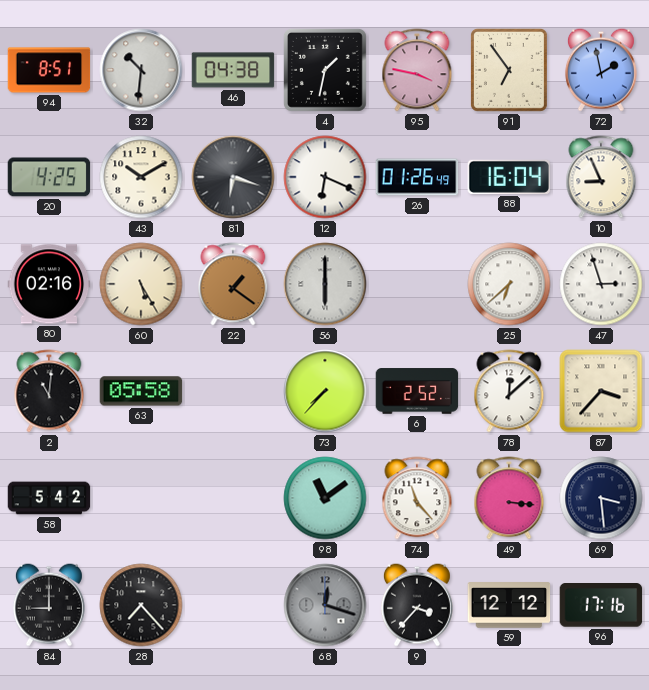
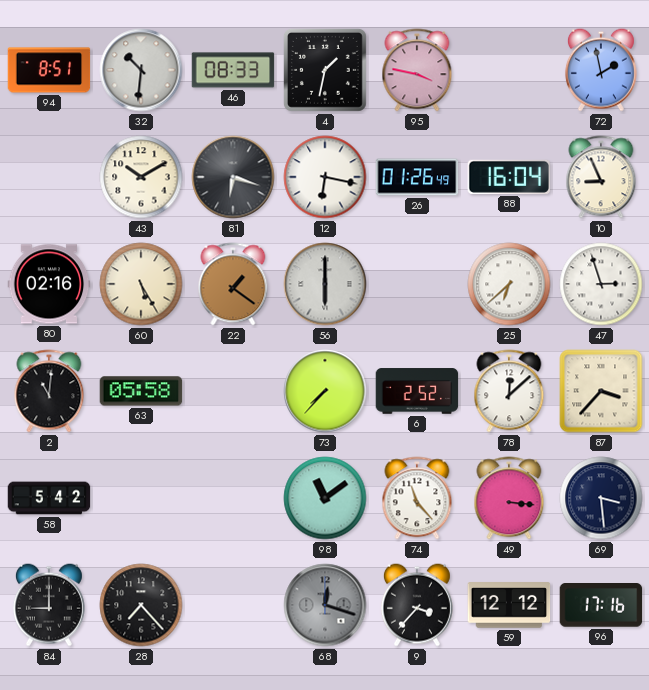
46: 04:38 -> 08:33 (233, 70)
91: 6:54 -> none (509, 70)
20: 4:25 -> none (49, 177)
12: 6:19 -> 6:17 (325, 177)
